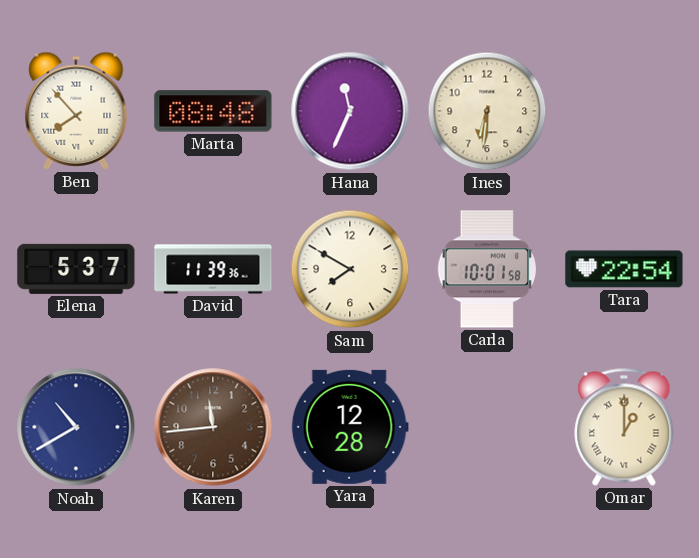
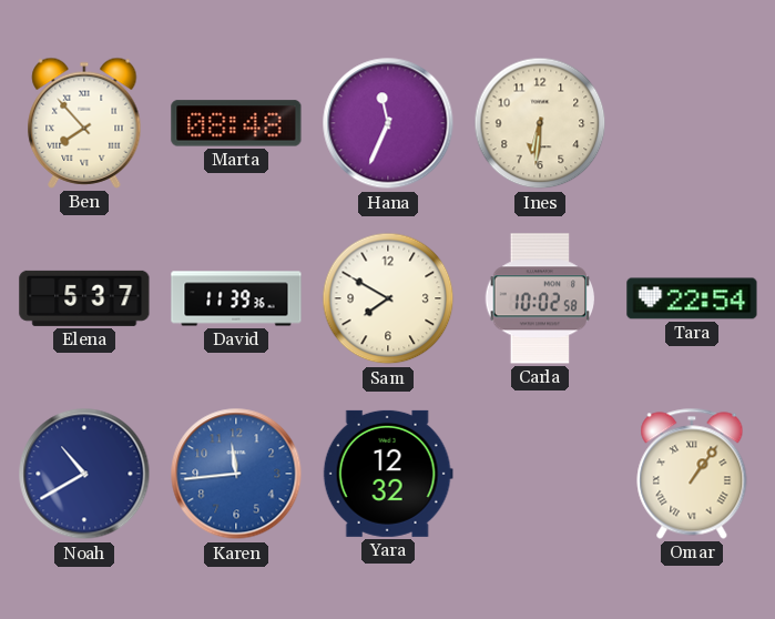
Carla: 10:01 -> 10:02 (539, 298)
Karen dial: brown -> blue (236, 474)
Yara: 12:28 -> 12:32 (388, 474)
Omar: 1:00 -> 1:06 (692, 474)
